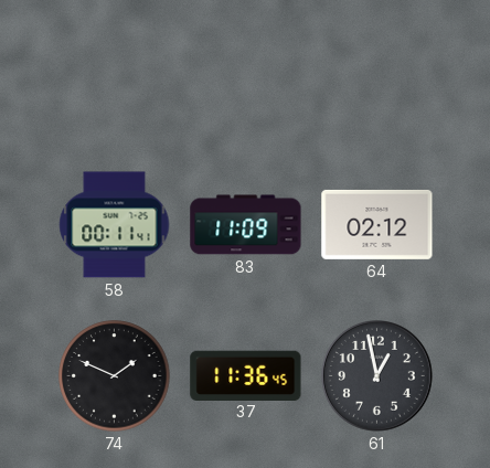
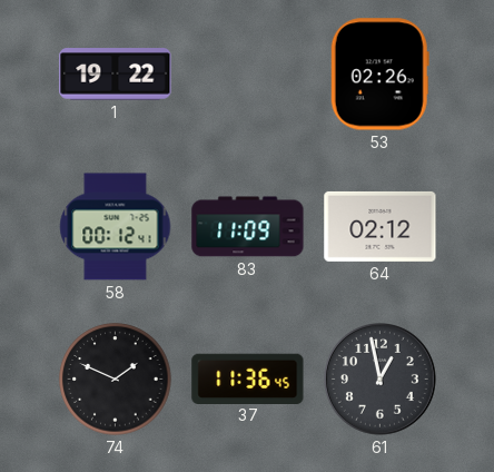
1: none -> 19:22 (116, 75)
53: none -> 02:26 (379, 75)
58: 00:11 -> 00:12 (116, 227)
